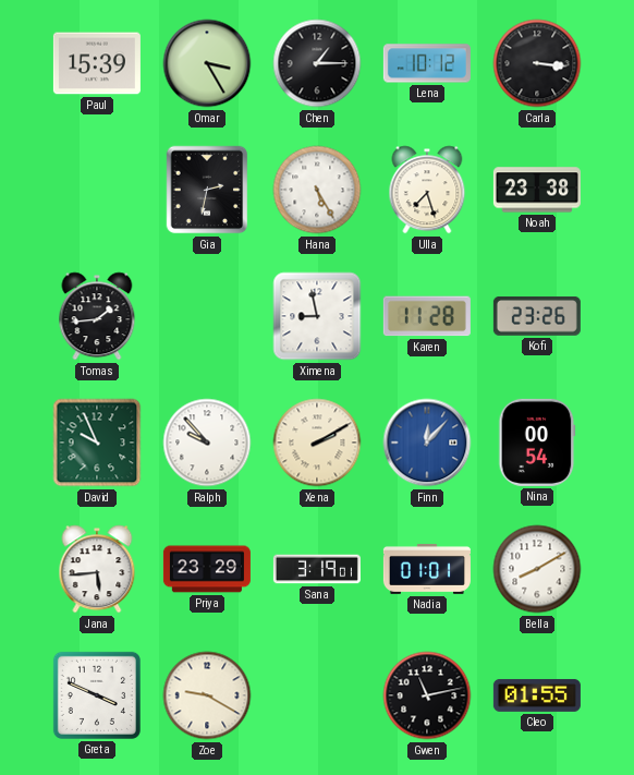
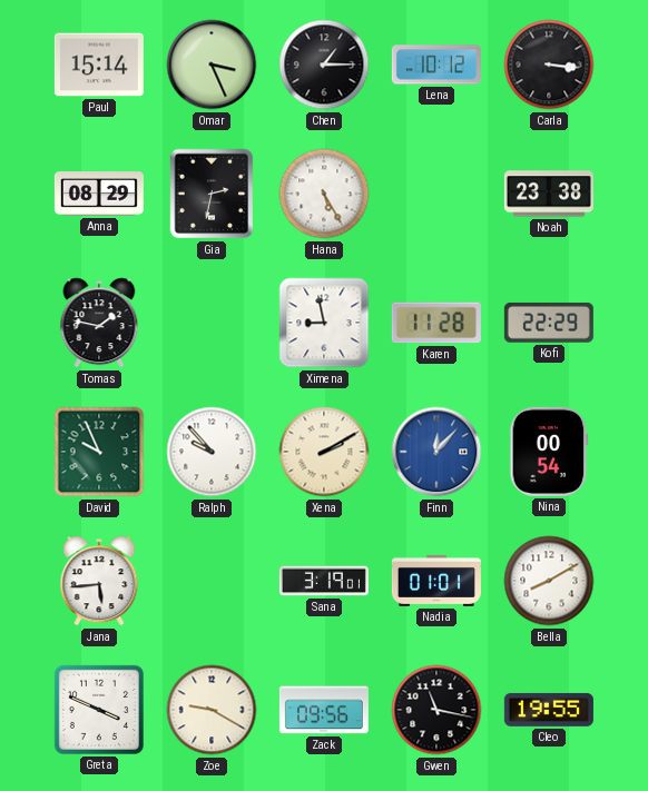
Paul: 15:39 -> 15:14 (99, 65)
Omar: 3:25 -> 3:26 (212, 65)
Anna: none -> 08:29 (99, 194)
Ulla: 7:27 -> none (427, 190)
Tomas: 1:44 -> 1:47 (99, 323)
Kofi: 23:26 -> 22:29 (549, 323)
Priya: 23:29 -> none (207, 569)
Zack: none -> 09:56 (324, 710)
Gwen: 11:13 -> 11:17 (436, 710)
Cleo: 01:55 -> 19:55 (549, 710)
